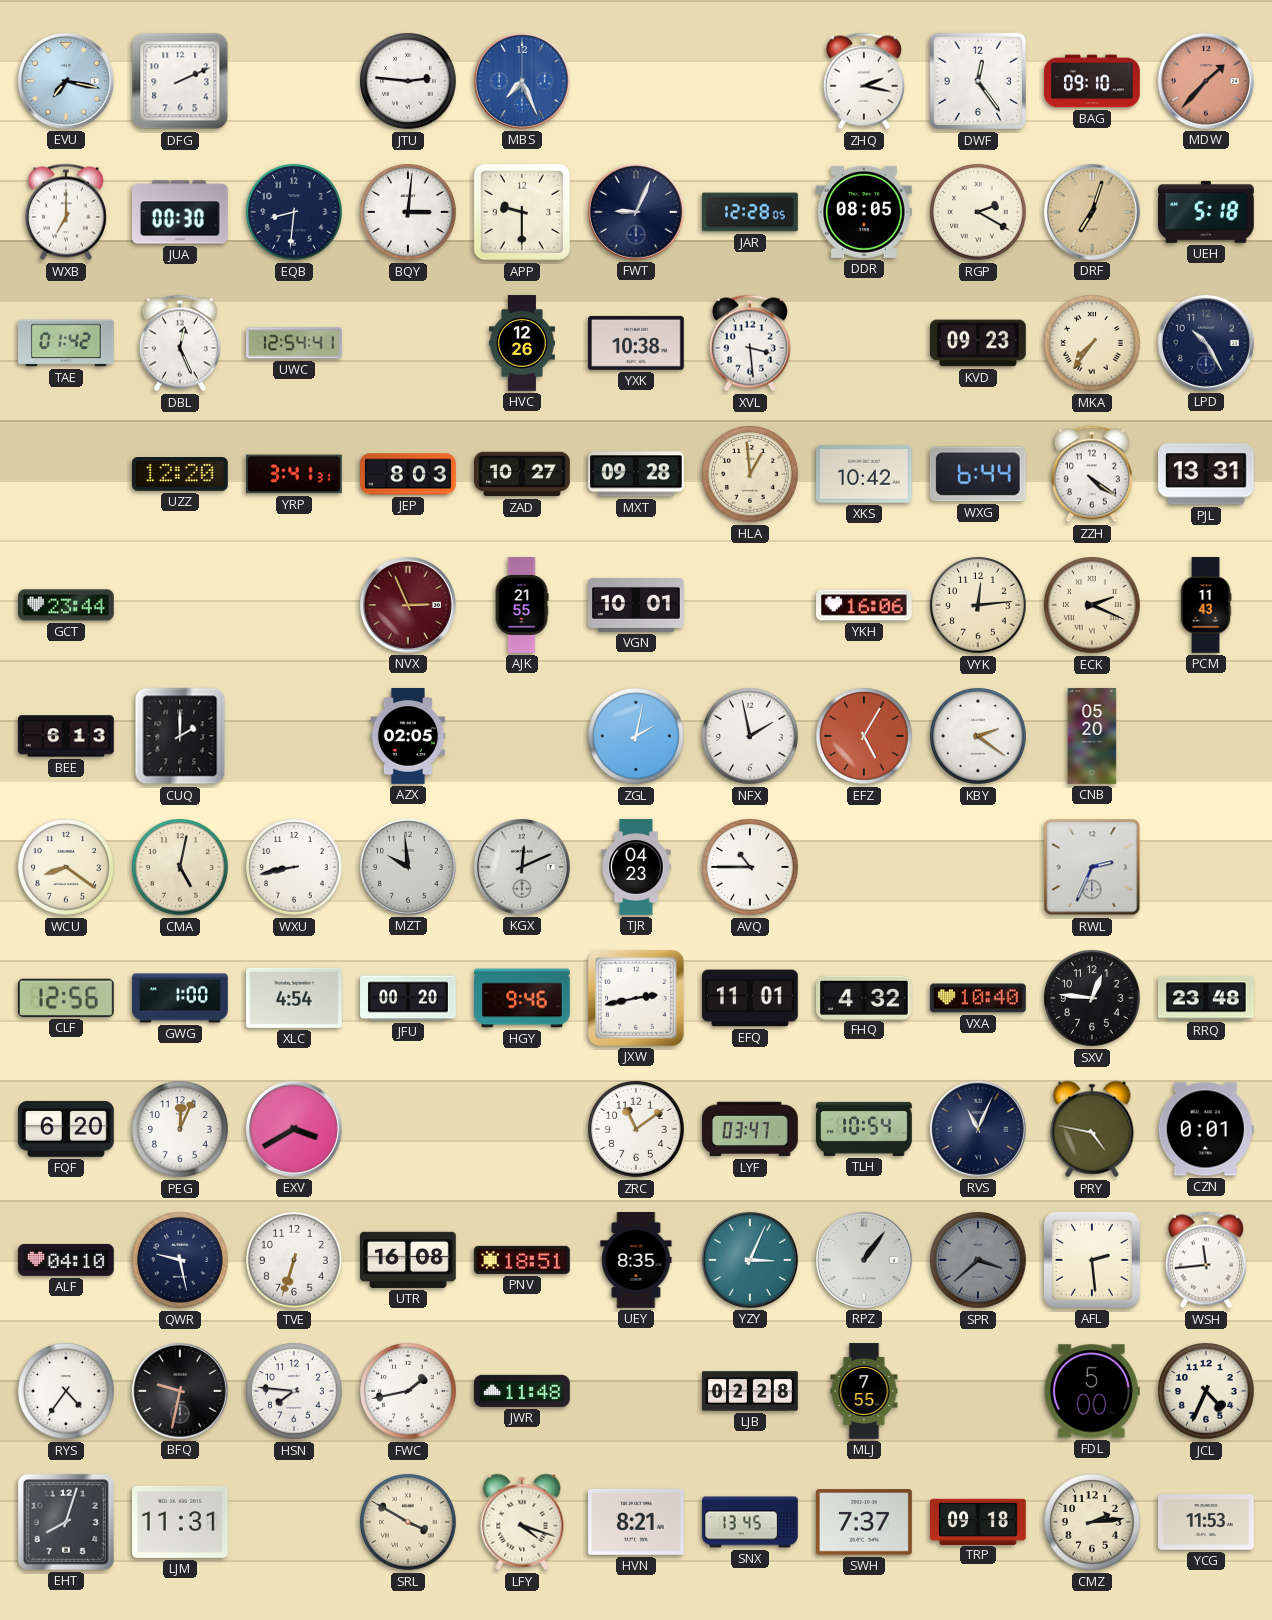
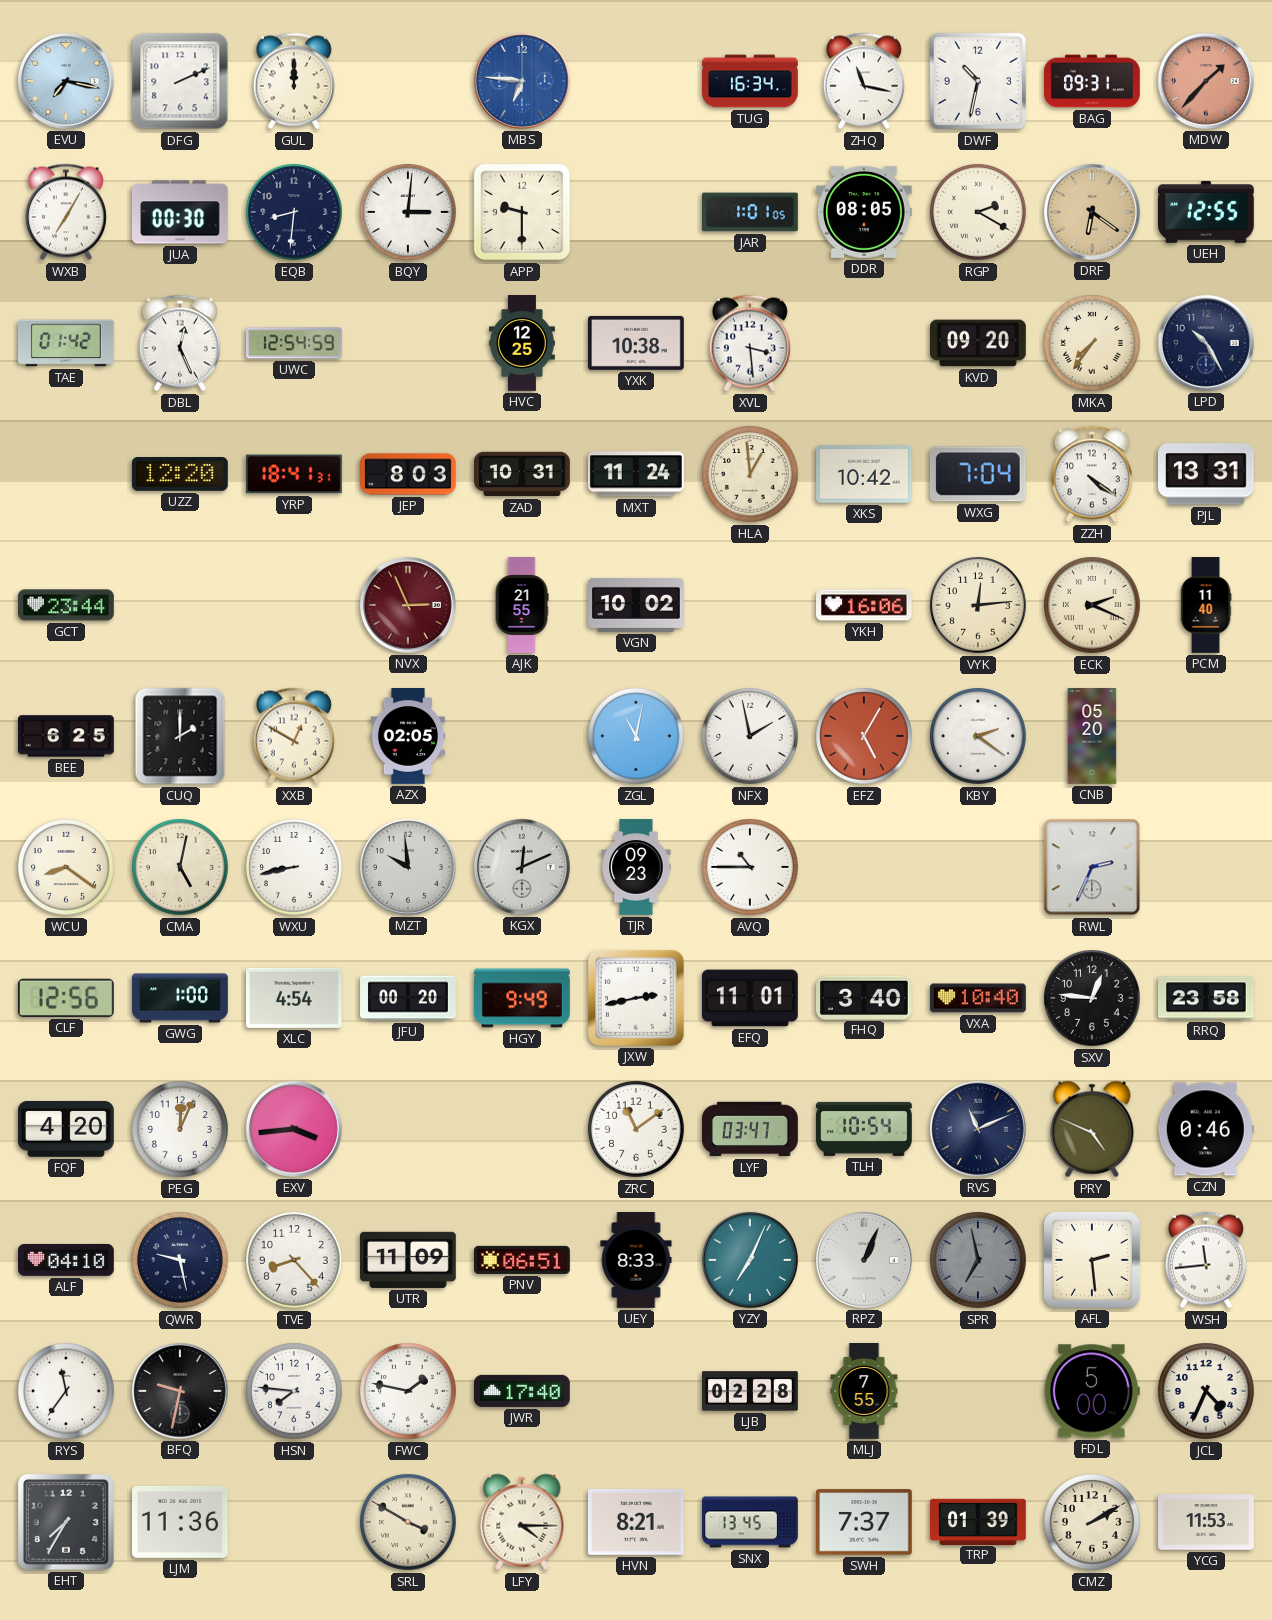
GUL: none -> 12:00 (294, 81)
JTU: 2:46 -> none (408, 81)
MBS: 7:26 -> 6:46 (522, 81)
TUG: none -> 16:34 (750, 81)
ZHQ: 2:17 -> 11:17 (864, 81)
DWF: 12:24 -> 10:32 (978, 81)
BAG: 09:10 -> 09:31 (1092, 81)
WXB: 7:00 -> 7:05 (66, 212)
FWT: 9:04 -> none (636, 212)
JAR: 12:28 -> 1:01 (750, 212)
DRF: 7:03 -> 6:21 (1092, 212)
UEH: 5:18 -> 12:55 (1207, 212)
UWC: 12:54:41 -> 12:54:59 (295, 343)
HVC: 12:26 -> 12:25 (522, 343)
KVD: 09:23 -> 09:20 (979, 343)
YRP: 3:41 -> 18:41 (295, 474)
ZAD: 10:27 -> 10:31 (523, 474)
MXT: 09:28 -> 11:24 (637, 474)
WXG: 6:44 -> 7:04 (978, 474)
VGN: 10:01 -> 10:02 (637, 605)
PCM: 11:43 -> 11:40 (1206, 605)
BEE: 6:13 -> 6:25 (67, 736)
XXB: none -> 12:50 (294, 736)
ZGL: 2:02 -> 11:02 (636, 736)
TJR: 04:23 -> 09:23 (636, 867)
HGY: 9:46 -> 9:49 (522, 998)
FHQ: 4:32 -> 3:40 (865, 997)
RRQ: 23:48 -> 23:58 (1207, 998)
FQF: 6:20 -> 4:20 (67, 1129)
EXV: 3:40 -> 3:44 (294, 1129)
RVS: 11:04 -> 11:11 (978, 1129)
PRY: 4:47 -> 4:49 (1092, 1129)
CZN: 0:01 -> 0:46 (1206, 1129)
TVE: 6:33 -> 8:23 (294, 1260)
UTR: 16:08 -> 11:09 (409, 1260)
PNV: 18:51 -> 06:51 (523, 1260)
UEY: 8:35 -> 8:33 (636, 1261)
YZY: 3:04 -> 7:04 (750, 1260)
RPZ: 1:06 -> 1:04 (864, 1260)
SPR: 3:38 -> 6:58 (978, 1260)
RYS: 4:36 -> 11:36 (66, 1391)
FWC: 1:43 -> 1:47 (408, 1391)
JWR: 11:48 -> 17:40 (523, 1391)
EHT: 8:03 -> 7:35 (66, 1522)
LJM: 11:31 -> 11:36 (181, 1522)
LFY: 4:18 -> 4:15 (522, 1522)
TRP: 09:18 -> 01:39 (979, 1521)
CMZ: 2:14 -> 2:10 (1092, 1522)
